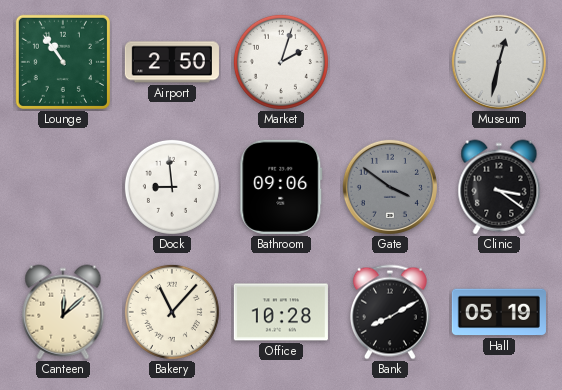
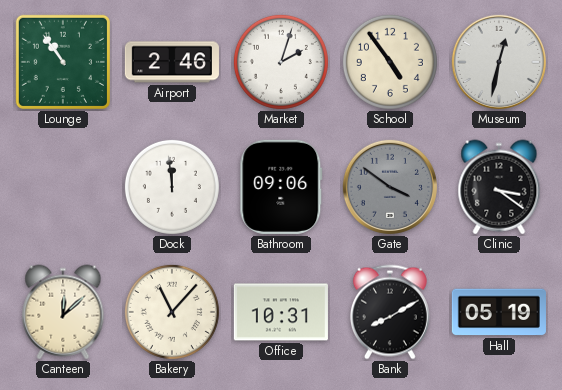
Airport: 2:50 -> 2:46 (172, 62)
School: none -> 4:54 (390, 62)
Dock: 8:59 -> 11:59 (172, 187)
Office: 10:28 -> 10:31 (281, 312)
